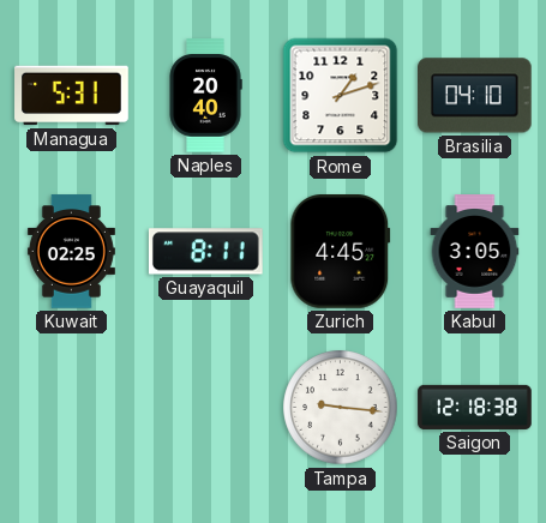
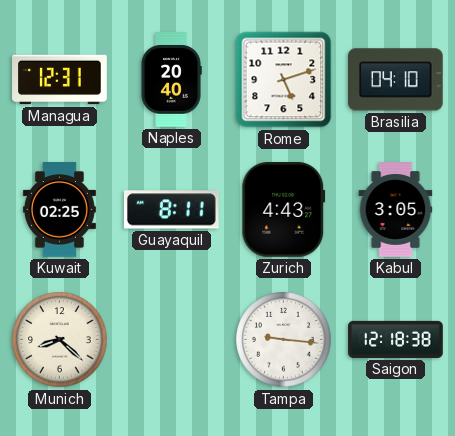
Managua: 5:31 -> 12:31 (60, 80)
Rome: 1:12 -> 5:12 (284, 80)
Zurich: 4:45 -> 4:43 (284, 210)
Munich: none -> 8:22 (60, 340)
